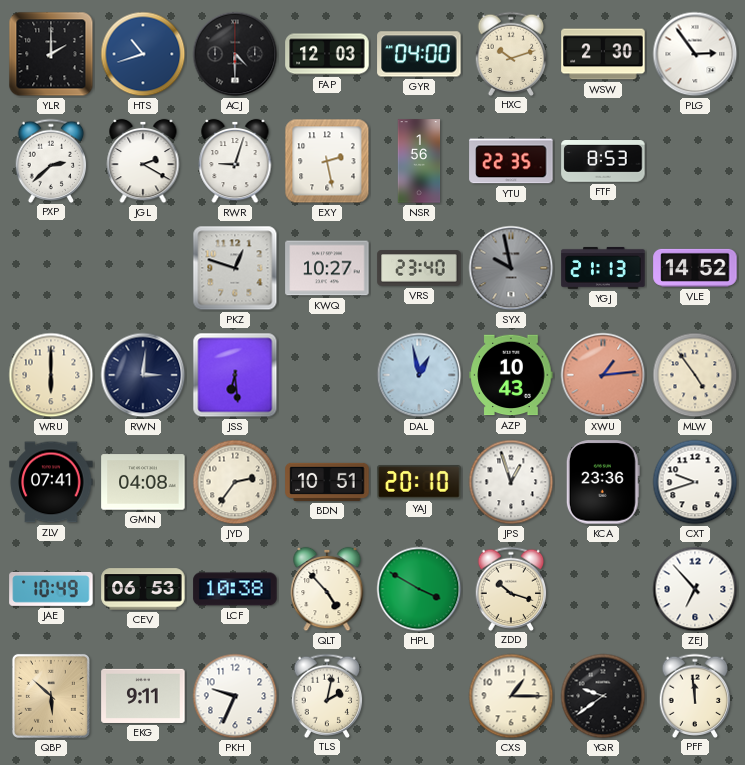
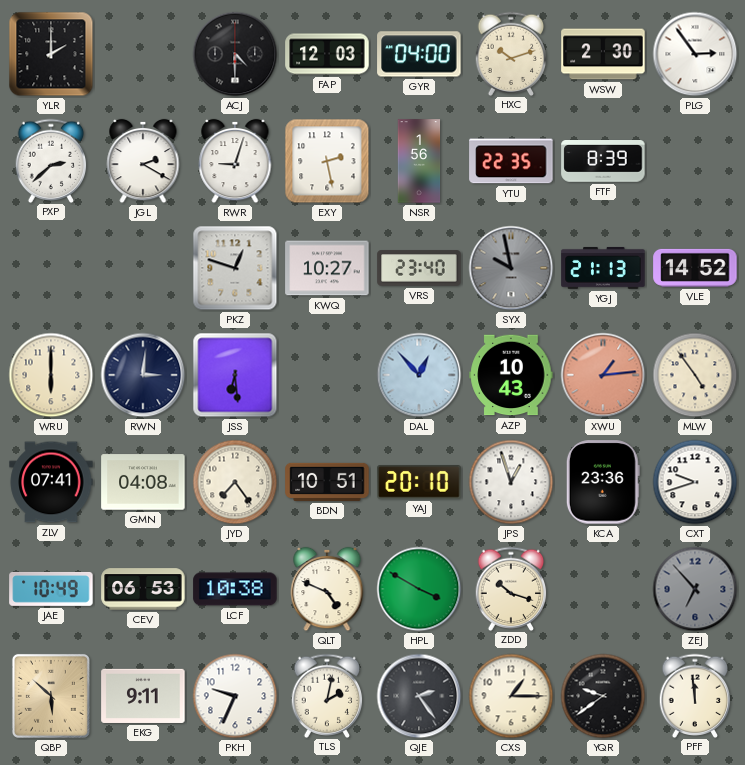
HTS: 10:42 -> none (143, 54)
FTF: 8:53 -> 8:39 (603, 162)
DAL: 12:58 -> 12:53 (419, 375)
JYD: 2:36 -> 7:24 (235, 482)
QLT: 4:53 -> 4:49 (327, 589)
ZEJ dial: white -> grey (695, 589)
QJE: none -> 2:24 (419, 696)
